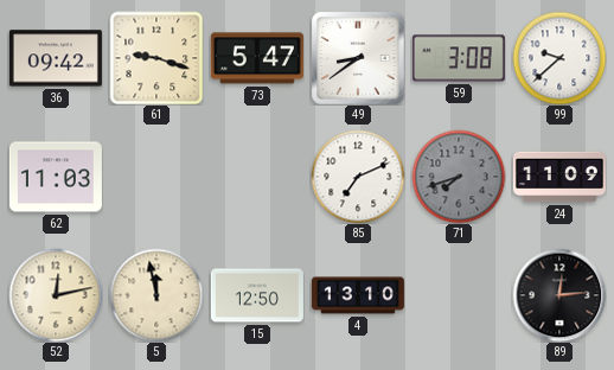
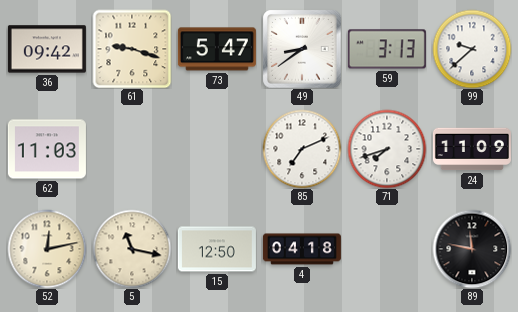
59: 3:08 -> 3:13 (387, 49)
71 dial: grey -> white (387, 149)
5: 11:58 -> 11:17 (132, 249)
4: 13:10 -> 04:18 (302, 249)
89: 12:14 -> 11:47 (472, 249)
